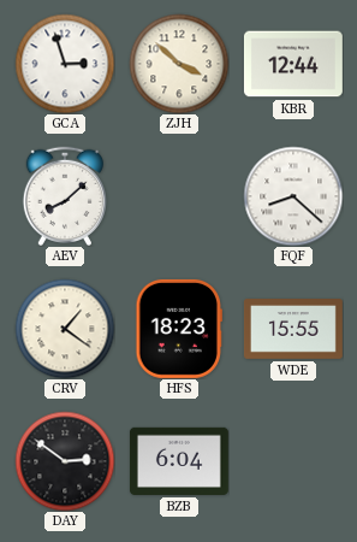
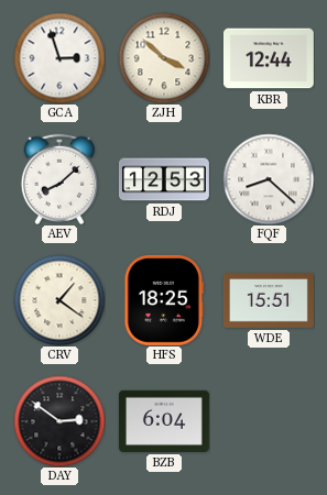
RDJ: none -> 12:53 (164, 179)
HFS: 18:23 -> 18:25 (163, 300)
WDE: 15:55 -> 15:51 (269, 301)
